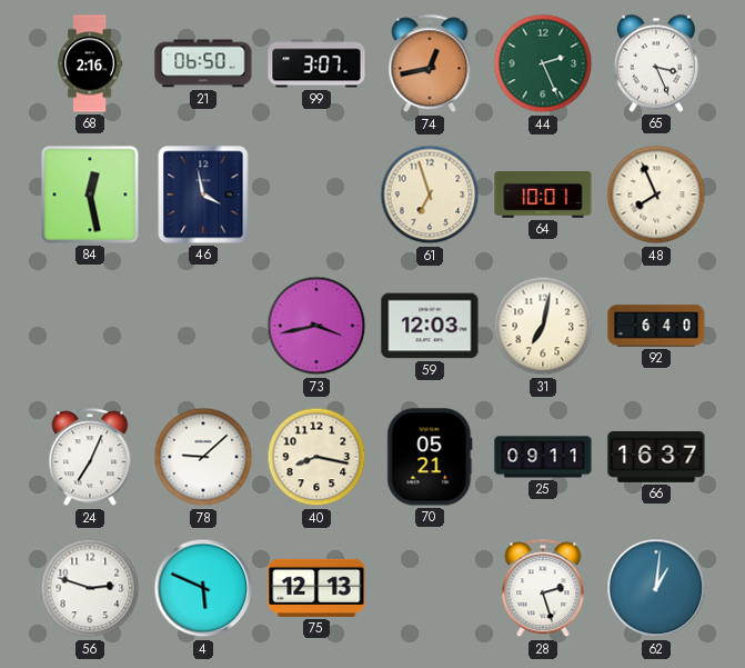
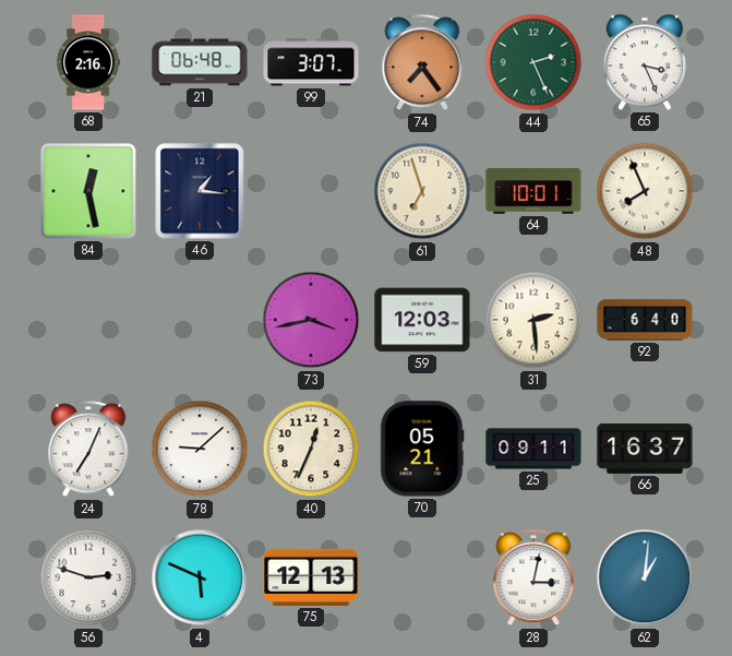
21: 06:50 -> 06:48 (200, 62)
74: 12:43 -> 7:24 (422, 63)
46: 3:58 -> 1:16 (200, 191)
31: 7:02 -> 2:29 (533, 320)
40: 8:17 -> 12:34 (311, 449)
28: 2:27 -> 3:02 (533, 579)
